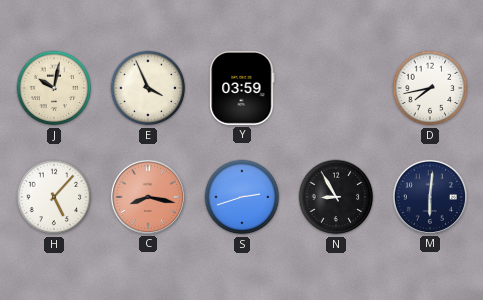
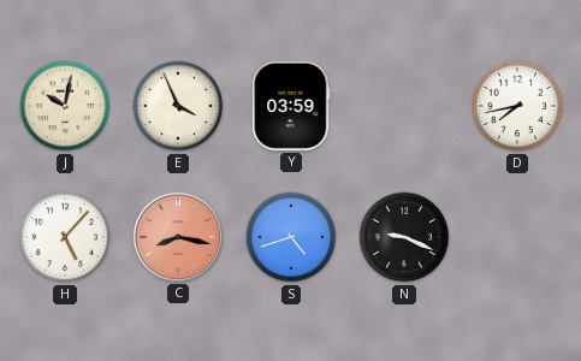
S: 2:42 -> 4:42 (291, 237)
N: 8:55 -> 9:19 (404, 237)
M: 6:01 -> none (430, 197)
